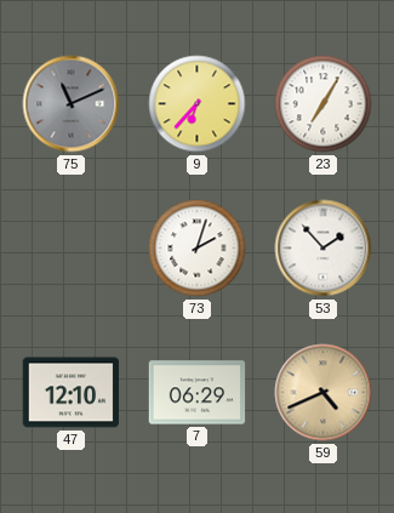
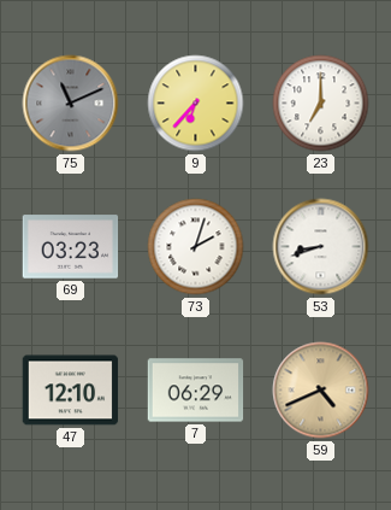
23: 7:05 -> 7:00 (321, 104)
69: none -> 03:23 (71, 247)
53: 1:53 -> 8:42 (321, 247)
